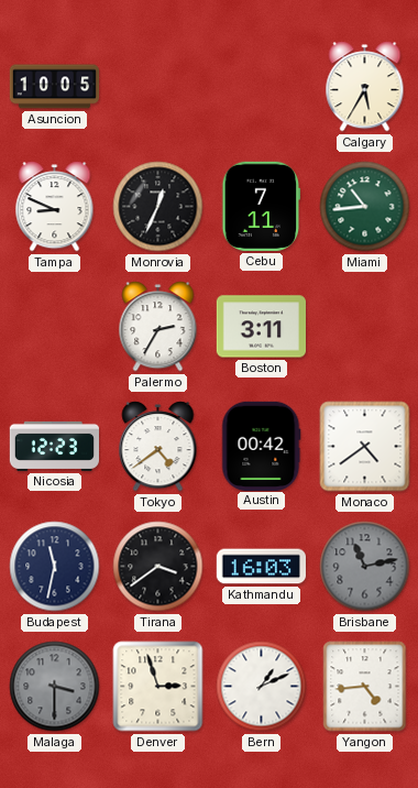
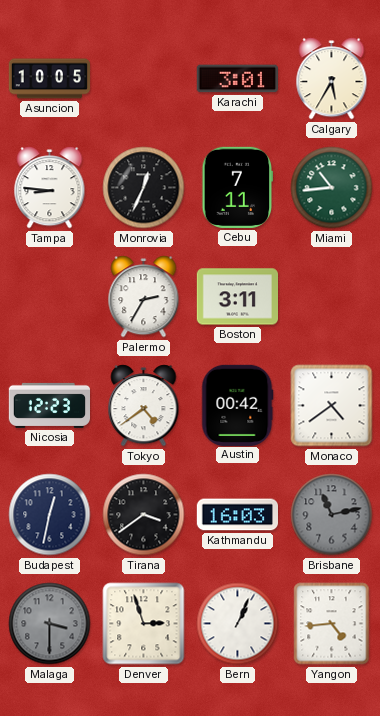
Karachi: none -> 3:01 (237, 79)
Tampa: 8:49 -> 8:46 (50, 188)
Budapest: 11:32 -> 12:32 (50, 515)
Bern: 1:11 -> 1:04 (238, 624)
